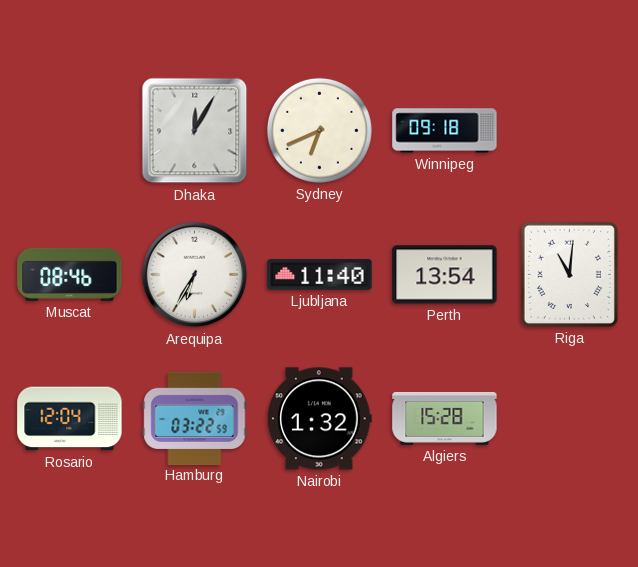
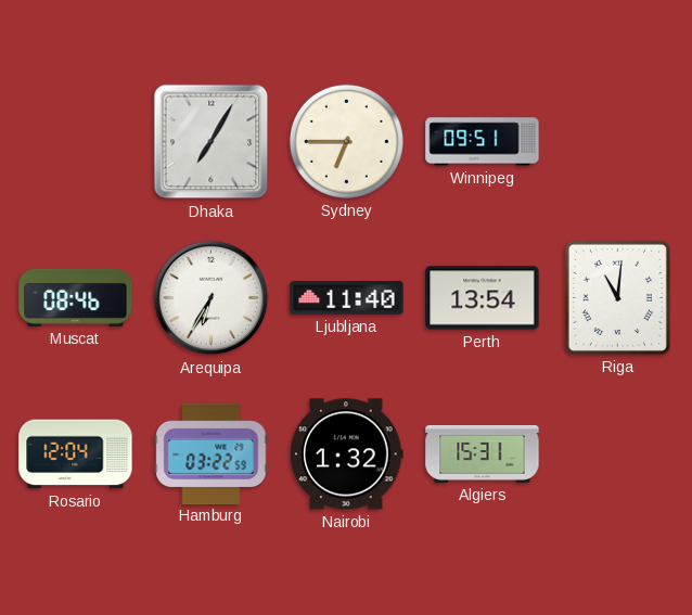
Dhaka: 12:05 -> 7:05 (212, 142)
Sydney: 6:41 -> 6:45 (346, 141)
Winnipeg: 09:18 -> 09:51 (483, 142)
Algiers: 15:28 -> 15:31 (483, 453)
